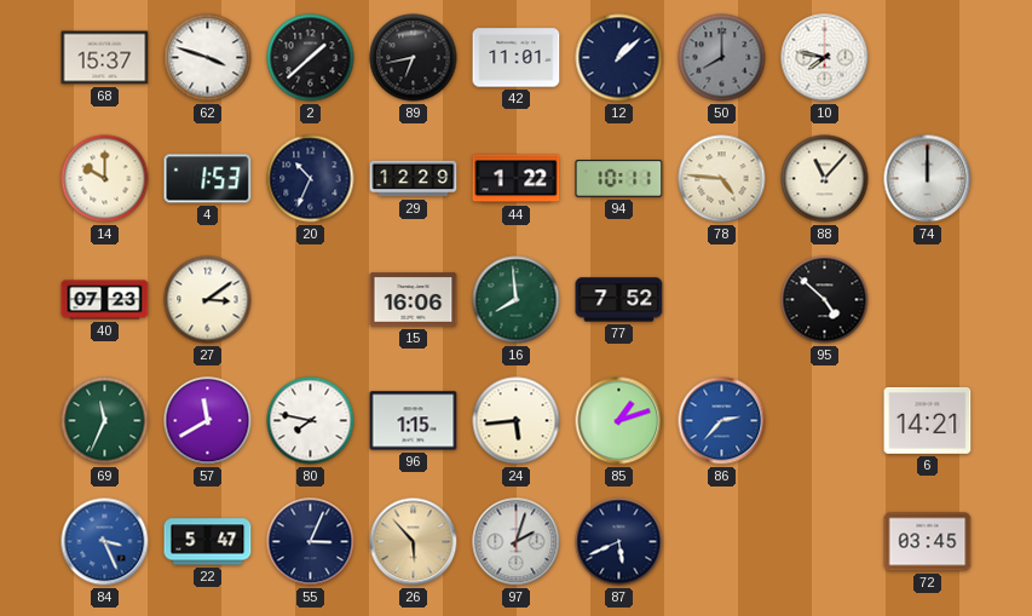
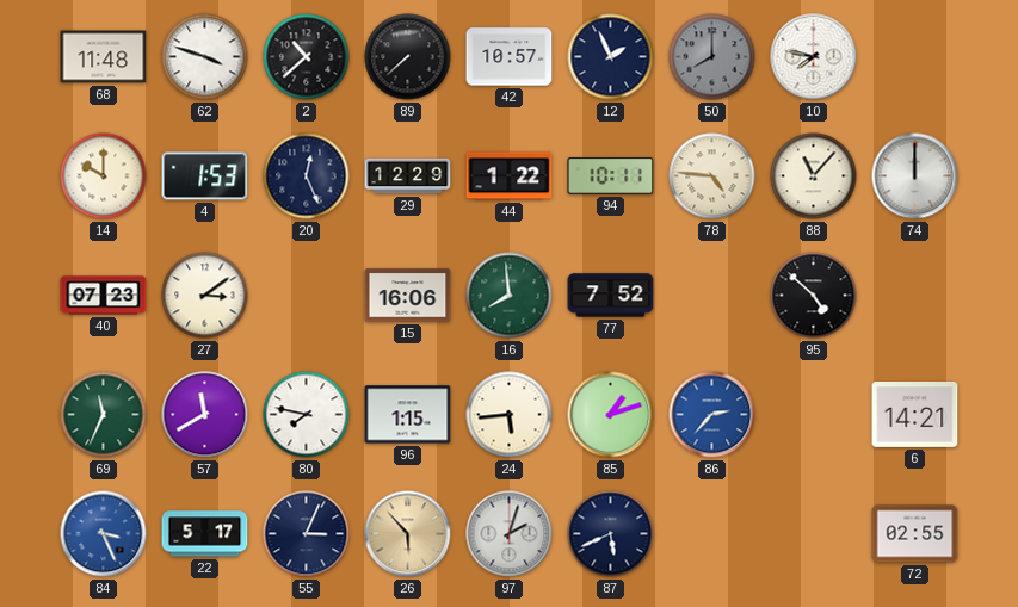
68: 15:37 -> 11:48 (104, 57)
2: 1:38 -> 10:38 (307, 57)
89: 6:43 -> 7:38 (408, 57)
42: 11:01 -> 10:57 (510, 57)
12: 1:08 -> 1:56 (611, 57)
20: 10:34 -> 12:26 (307, 176)
22: 5:47 -> 5:17 (205, 534)
72: 03:45 -> 02:55 (915, 534)
